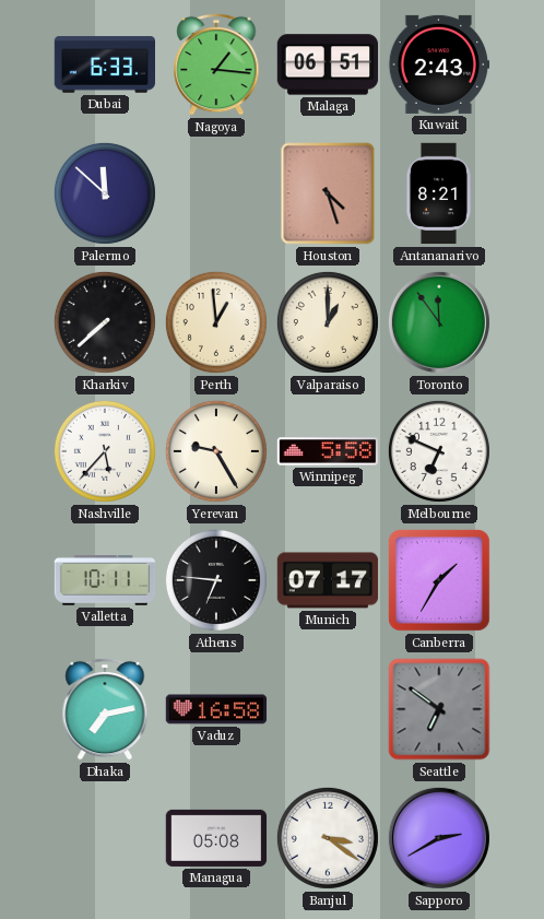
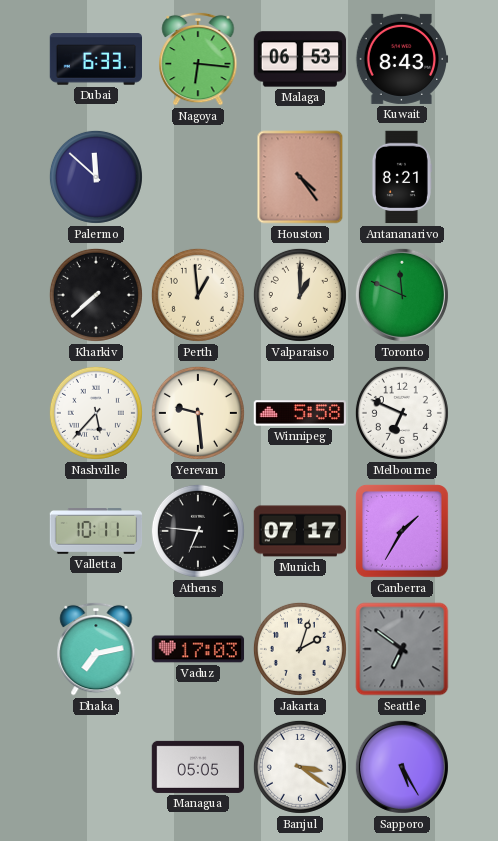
Nagoya: 1:16 -> 6:16 (198, 59)
Malaga: 06:51 -> 06:53 (300, 59)
Kuwait: 2:43 -> 8:43 (402, 59)
Houston: 4:27 -> 4:24 (300, 177)
Toronto: 11:54 -> 11:49 (402, 295)
Yerevan: 9:25 -> 9:29 (198, 413)
Vaduz: 16:58 -> 17:03 (198, 649)
Jakarta: none -> 2:03 (300, 649)
Managua: 05:08 -> 05:05 (198, 767)
Sapporo: 2:40 -> 5:25 (402, 767)
